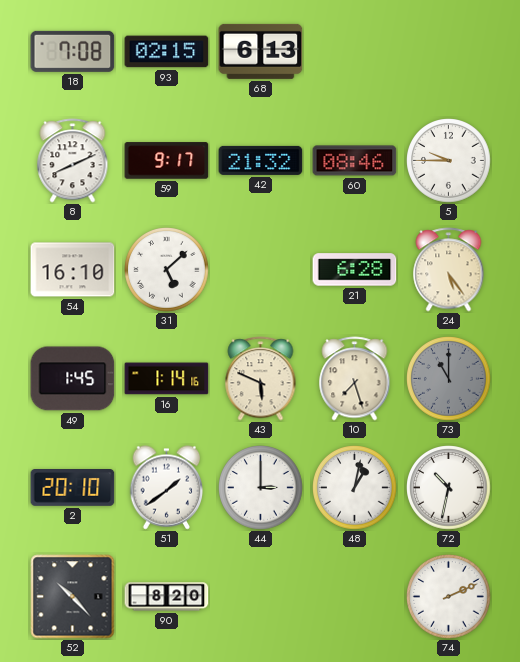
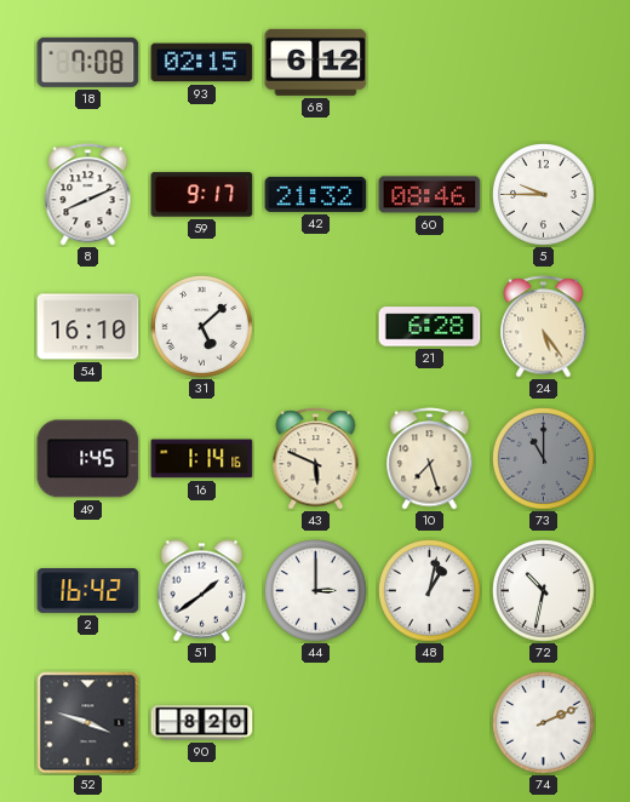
68: 6:13 -> 6:12 (316, 62)
2: 20:10 -> 16:42 (88, 591)
52: 10:23 -> 3:48 (88, 723)
